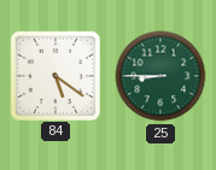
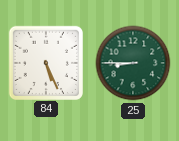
84: 5:21 -> 5:26 (45, 62)
